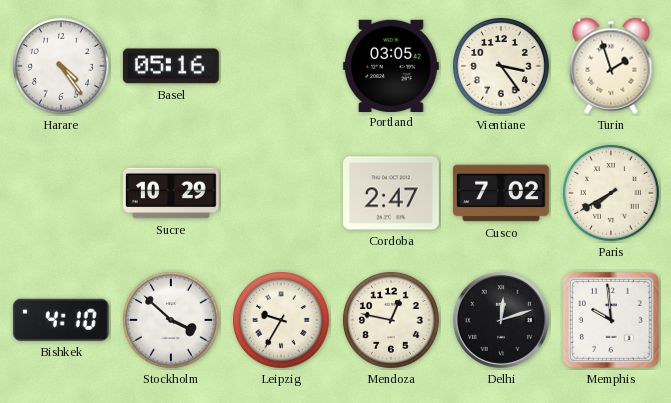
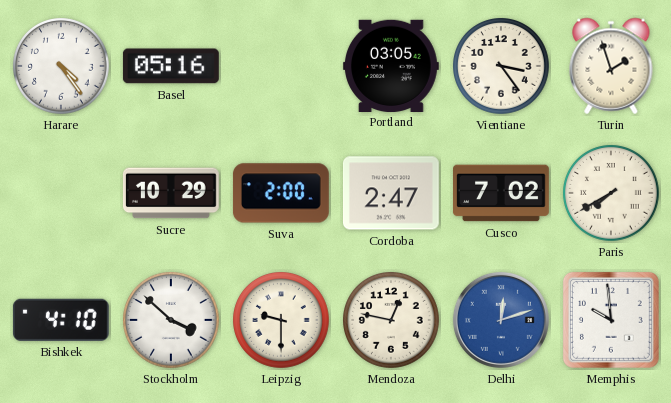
Suva: none -> 2:00 (281, 193)
Leipzig: 9:35 -> 9:30 (282, 321)
Delhi dial: black -> blue (501, 320)
